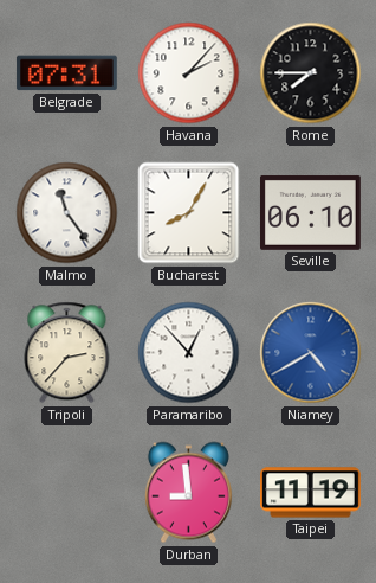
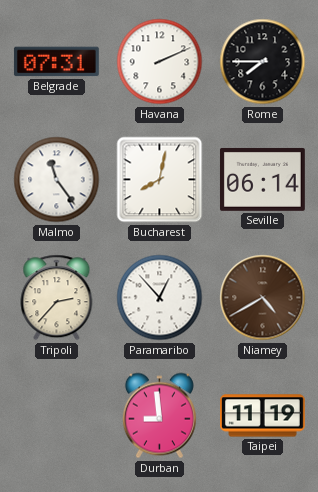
Havana: 2:07 -> 2:11 (160, 62)
Bucharest: 8:05 -> 8:02 (160, 180)
Seville: 06:10 -> 06:14 (263, 179)
Niamey dial: blue -> brown (263, 298)
